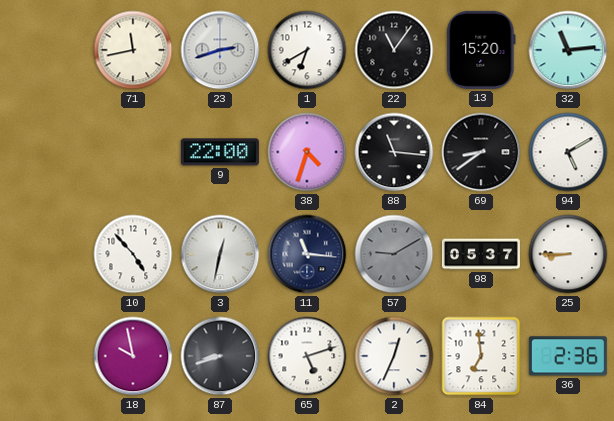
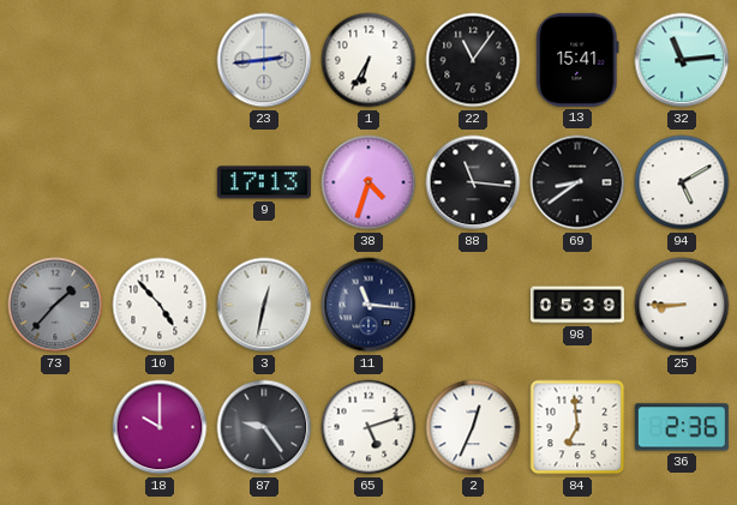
71: 11:43 -> none (133, 50)
23: 2:42 -> 2:44 (264, 60)
1: 6:40 -> 6:35 (368, 60)
13: 15:20 -> 15:41 (577, 60)
9: 22:00 -> 17:13 (264, 182)
73: none -> 1:37 (55, 305)
57: 9:10 -> none (394, 254)
98: 05:37 -> 05:39 (577, 305)
18: 9:58 -> 10:00 (160, 427)
87: 8:42 -> 9:24 (264, 427)
